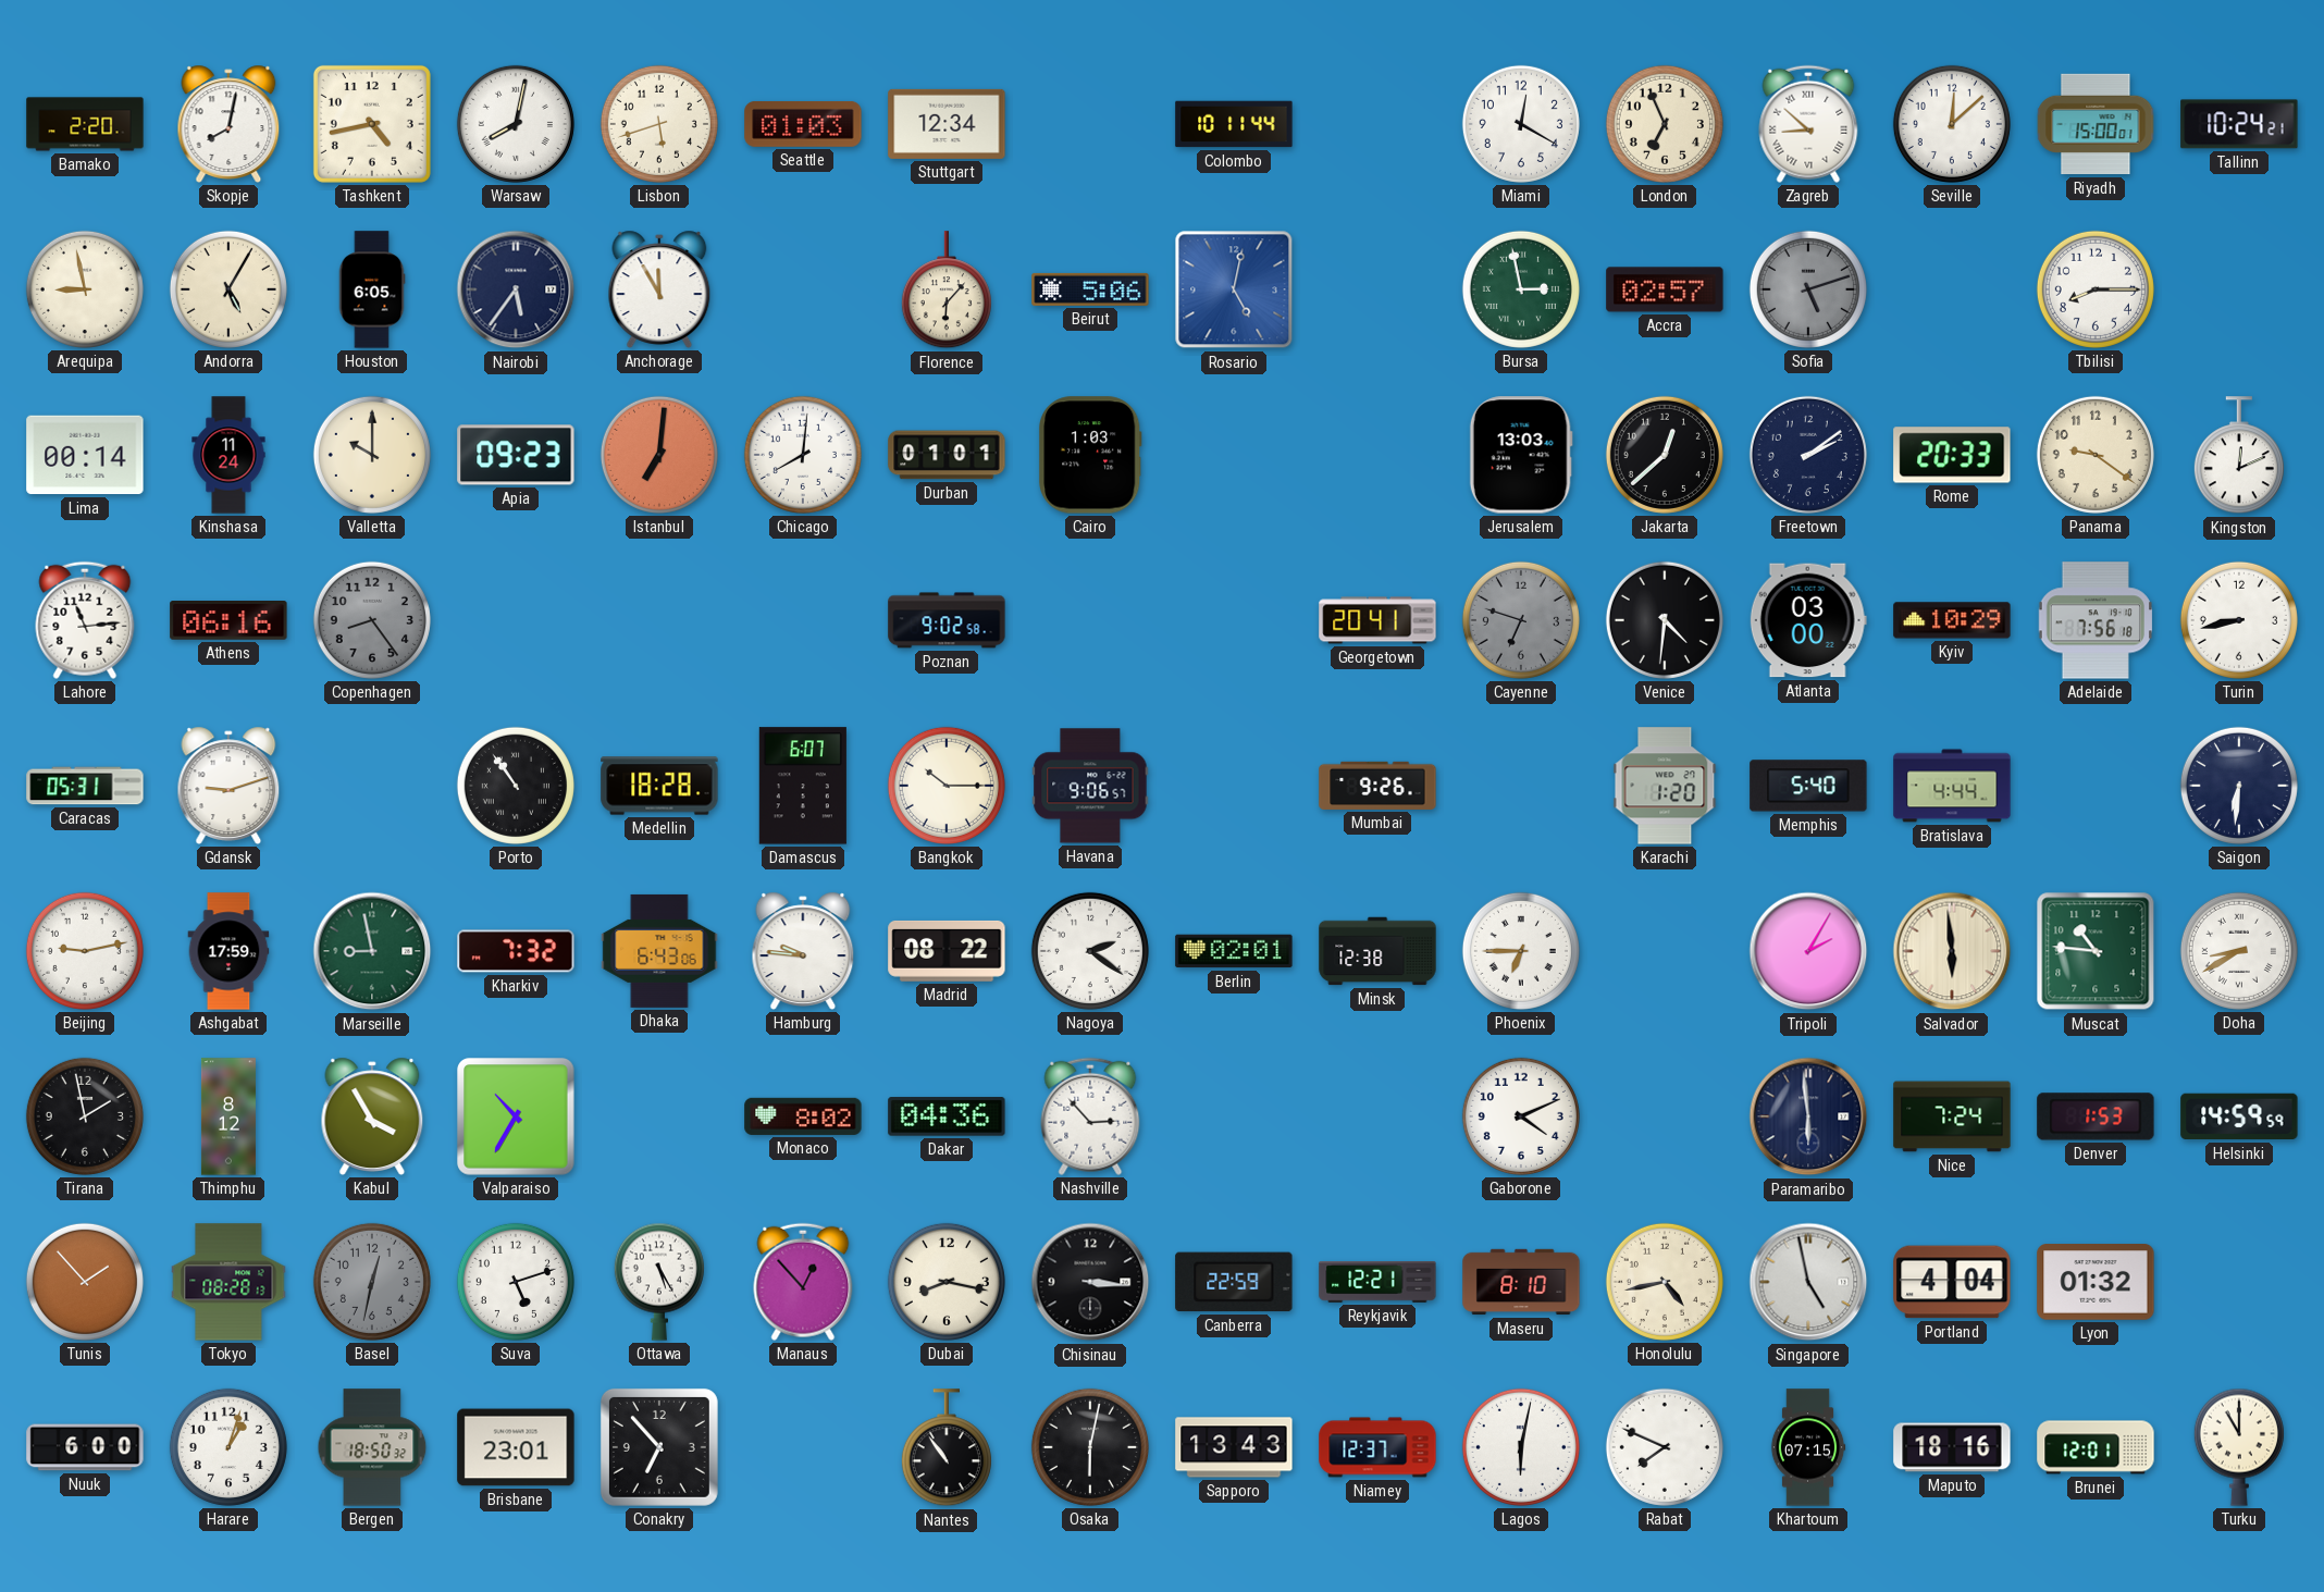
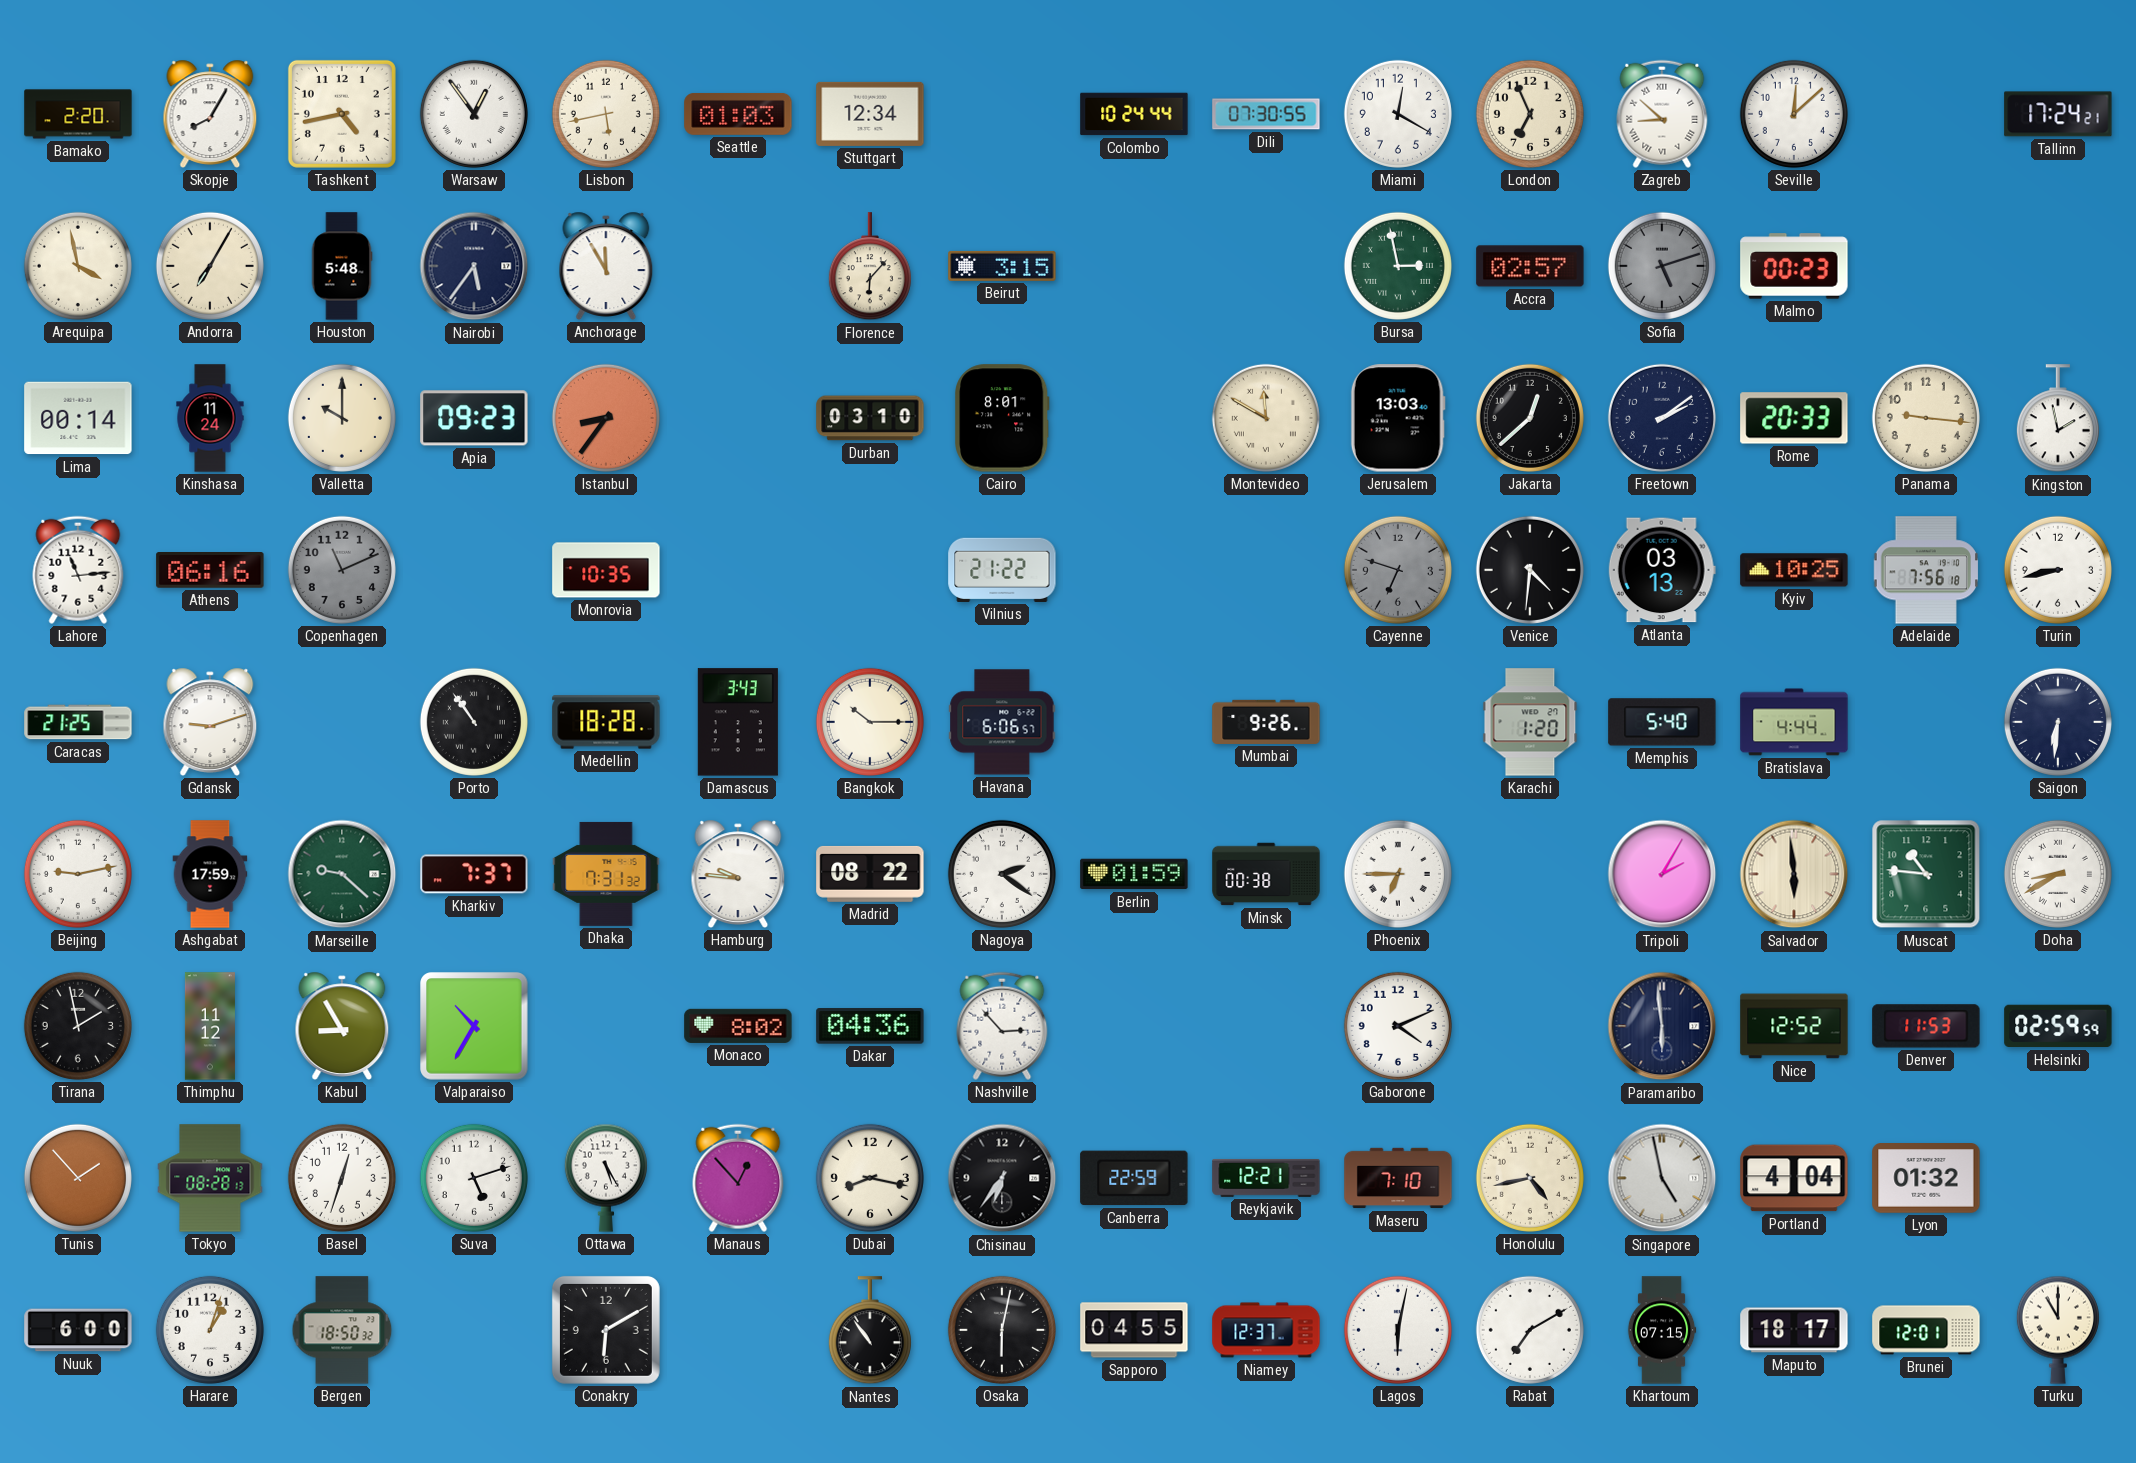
Skopje: 8:02 -> 8:05 (210, 114)
Warsaw: 8:02 -> 12:54 (474, 114)
Lisbon: 5:42 -> 5:43 (606, 114)
Colombo: 10:11 -> 10:24 (1134, 114)
Dili: none -> 07:30 (1266, 114)
Riyadh: 15:00 -> none (2096, 124)
Tallinn: 10:24 -> 17:24 (2058, 114)
Arequipa: 8:58 -> 3:58 (78, 266)
Andorra: 5:05 -> 7:05 (210, 266)
Houston: 6:05 -> 5:48 (342, 266)
Beirut: 5:06 -> 3:15 (1002, 266)
Rosario: 5:02 -> none (1234, 289)
Malmo: none -> 00:23 (1794, 266)
Tbilisi: 8:15 -> none (2096, 289)
Istanbul: 7:01 -> 8:36 (606, 418)
Chicago: 8:01 -> none (803, 455)
Durban: 01:01 -> 03:10 (870, 418)
Cairo: 1:03 -> 8:01 (1003, 418)
Montevideo: none -> 11:50 (1266, 418)
Panama: 9:21 -> 9:16 (1926, 418)
Kingston: 12:11 -> 1:58 (2058, 419)
Copenhagen: 8:24 -> 11:11 (342, 570)
Monrovia: none -> 10:35 (606, 570)
Poznan: 9:02 -> none (947, 620)
Vilnius: none -> 21:22 (1002, 570)
Georgetown: 20:41 -> none (1377, 620)
Atlanta: 03:00 -> 03:13 (1662, 570)
Kyiv: 10:29 -> 10:25 (1794, 570)
Caracas: 05:31 -> 21:25 (78, 722)
Damascus: 6:07 -> 3:43 (738, 722)
Havana: 9:06 -> 6:06 (1002, 722)
Marseille: 8:58 -> 9:22 (342, 874)
Kharkiv: 7:32 -> 7:37 (474, 874)
Dhaka: 6:43 -> 7:31 (606, 874)
Berlin: 02:01 -> 01:59 (1134, 874)
Minsk: 12:38 -> 00:38 (1266, 874)
Thimphu: 8:12 -> 11:12 (210, 1026)
Kabul: 3:55 -> 8:55 (342, 1026)
Nice: 7:24 -> 12:52 (1794, 1026)
Denver: 1:53 -> 11:53 (1926, 1026)
Helsinki: 14:59 -> 02:59 (2058, 1026)
Basel: 12:32 -> 12:33 (342, 1178)
Basel dial: grey -> white (342, 1178)
Chisinau: 3:16 -> 6:36 (1002, 1178)
Maseru: 8:10 -> 7:10 (1398, 1178)
Brisbane: 23:01 -> none (516, 1447)
Conakry: 6:53 -> 6:10 (606, 1330)
Sapporo: 13:43 -> 04:55 (1134, 1330)
Rabat: 7:49 -> 7:10 (1530, 1330)
Maputo: 18:16 -> 18:17 (1794, 1330)
